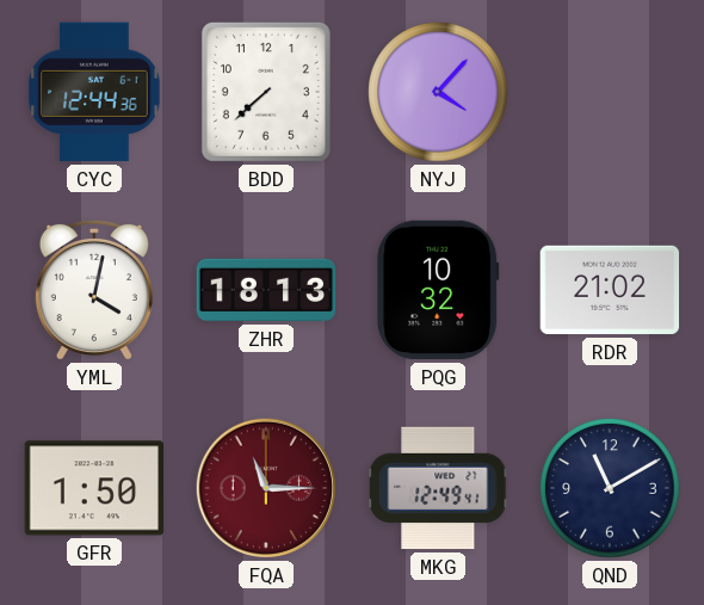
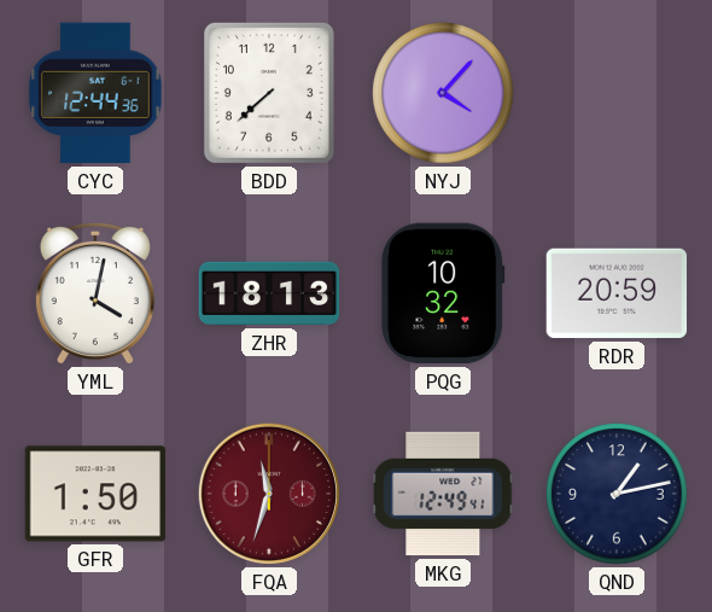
RDR: 21:02 -> 20:59 (617, 293)
FQA: 11:15 -> 11:33 (269, 494)
QND: 11:10 -> 1:13 (617, 494)
